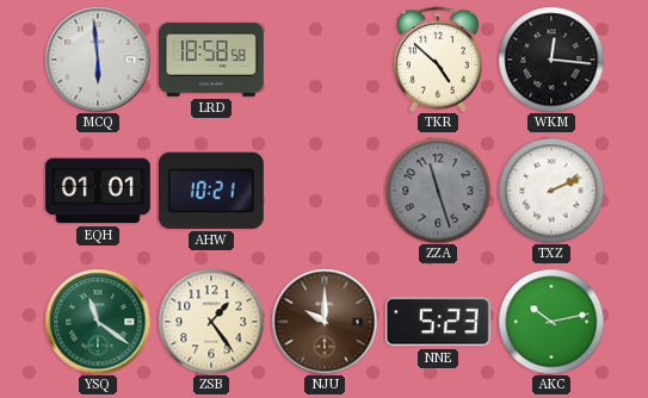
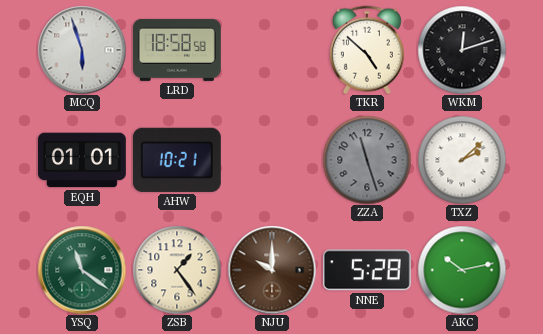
MCQ: 5:59 -> 5:57 (82, 50)
WKM: 12:16 -> 12:12 (462, 50)
TXZ: 2:11 -> 2:08 (462, 160)
NNE: 5:23 -> 5:28 (367, 270)
